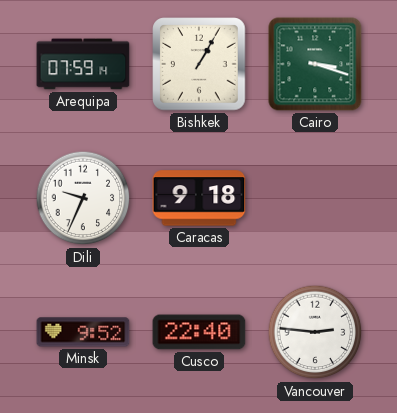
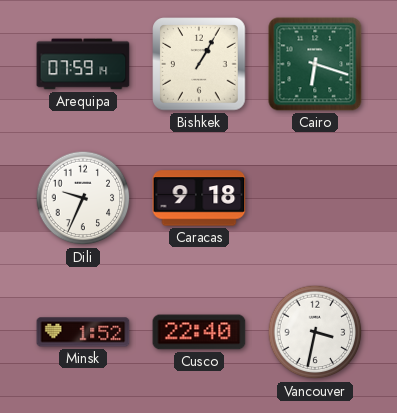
Cairo: 3:18 -> 6:18 (315, 64)
Minsk: 9:52 -> 1:52 (83, 332)
Vancouver: 2:46 -> 3:32 (315, 332)
